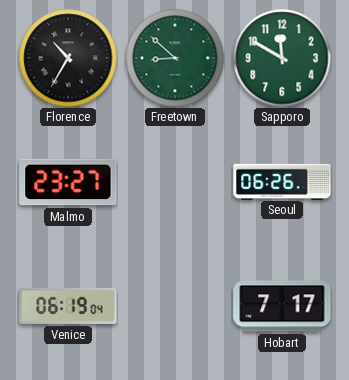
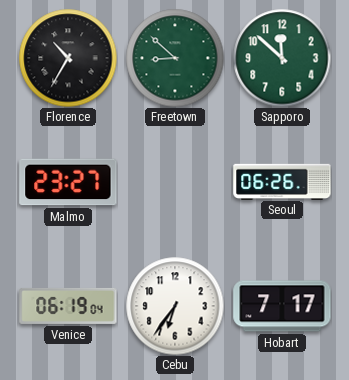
Sapporo: 11:50 -> 11:52 (282, 58)
Cebu: none -> 6:36 (175, 306)
